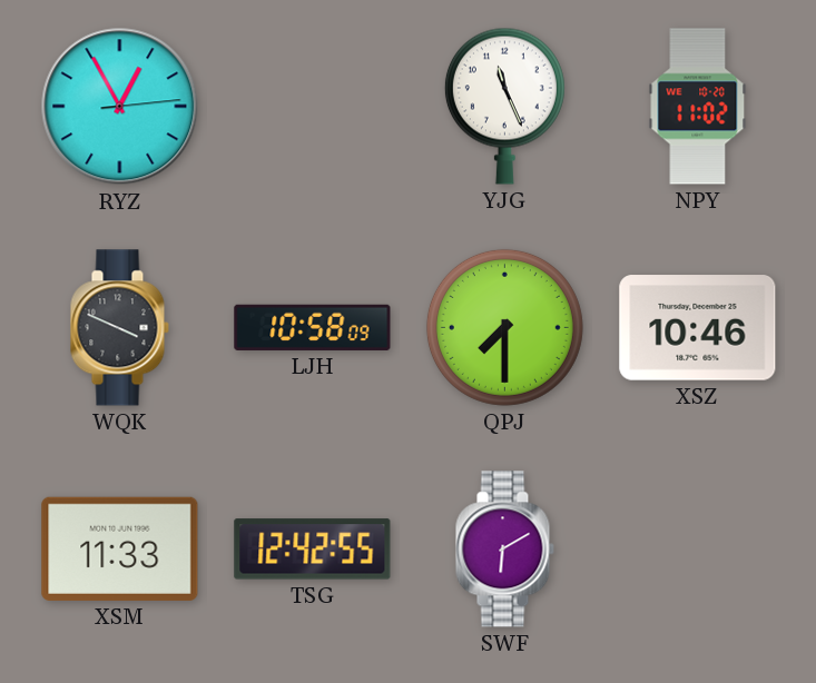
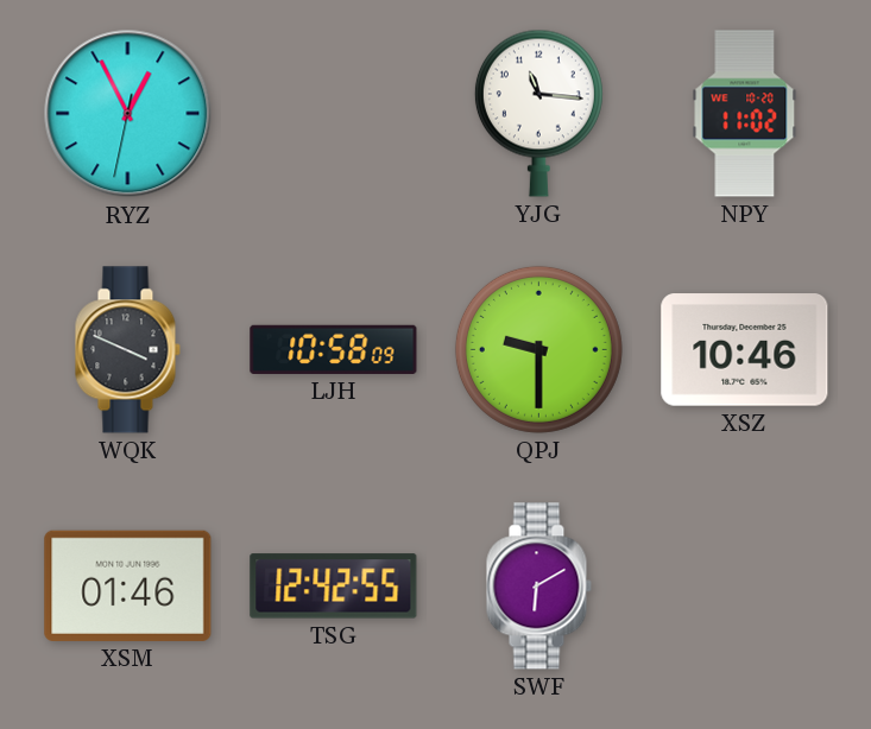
RYZ: 12:55:14 -> 12:55:32 (128, 114)
YJG: 11:26 -> 11:16 (538, 113)
QPJ: 7:30 -> 9:30 (538, 349)
XSM: 11:33 -> 01:46 (128, 585)
